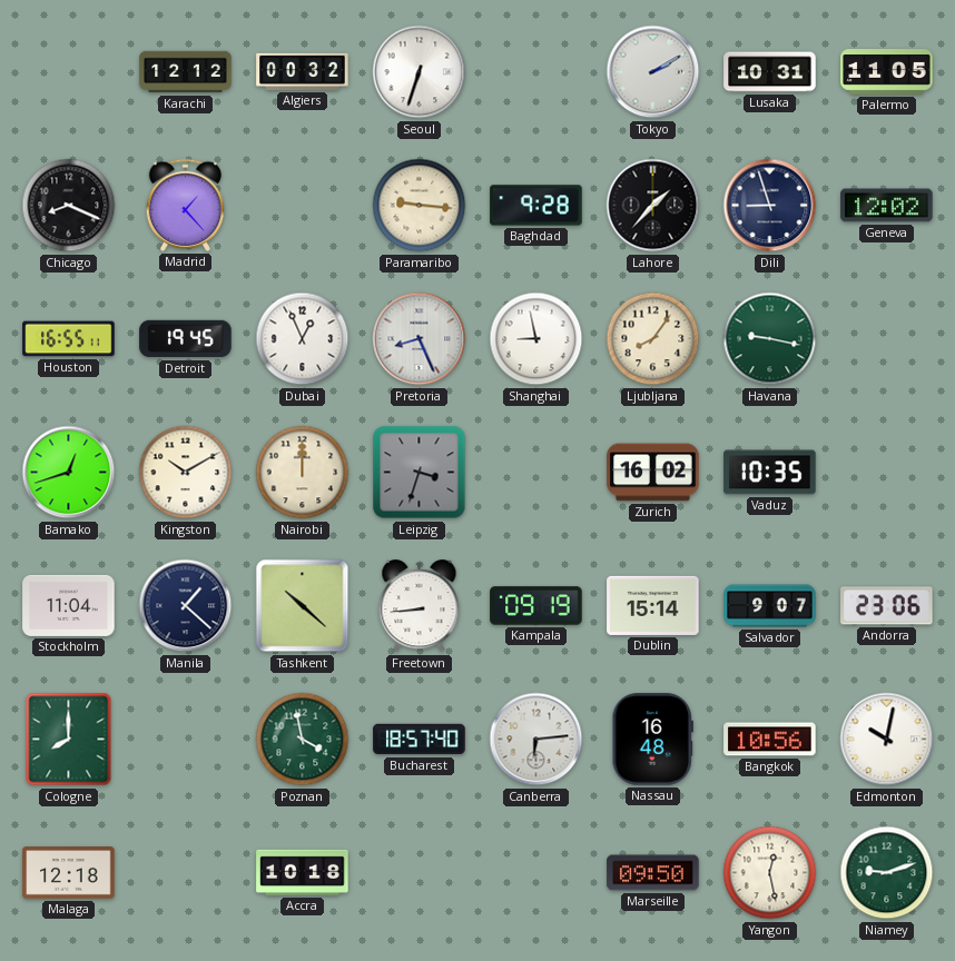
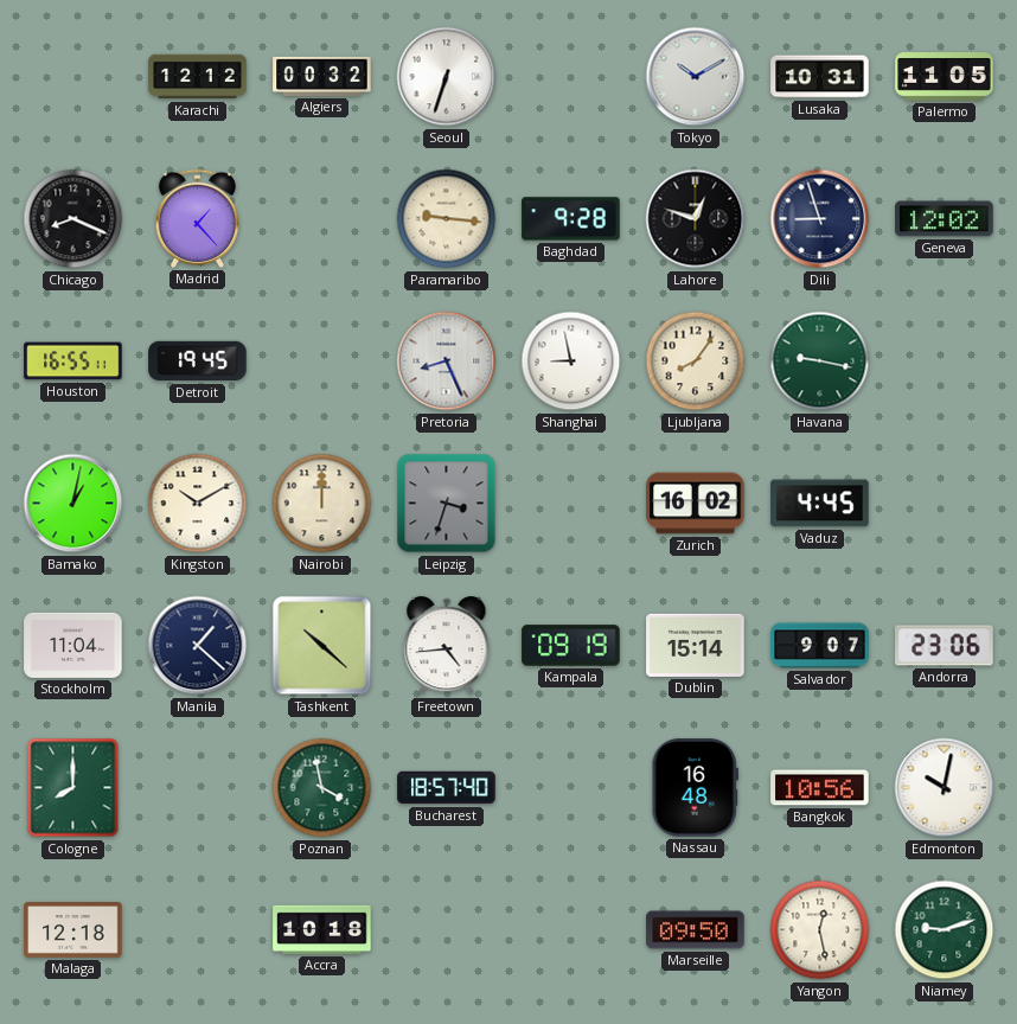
Tokyo: 2:10 -> 10:10 (696, 77)
Lahore: 1:37 -> 12:48 (696, 219)
Dubai: 12:56 -> none (303, 339)
Bamako: 12:42 -> 1:02 (73, 504)
Vaduz: 10:35 -> 4:45 (820, 504)
Freetown: 8:44 -> 4:44 (447, 646)
Canberra: 6:14 -> none (536, 740)
